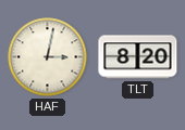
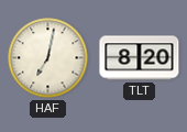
HAF: 3:02 -> 7:02 (48, 58)
